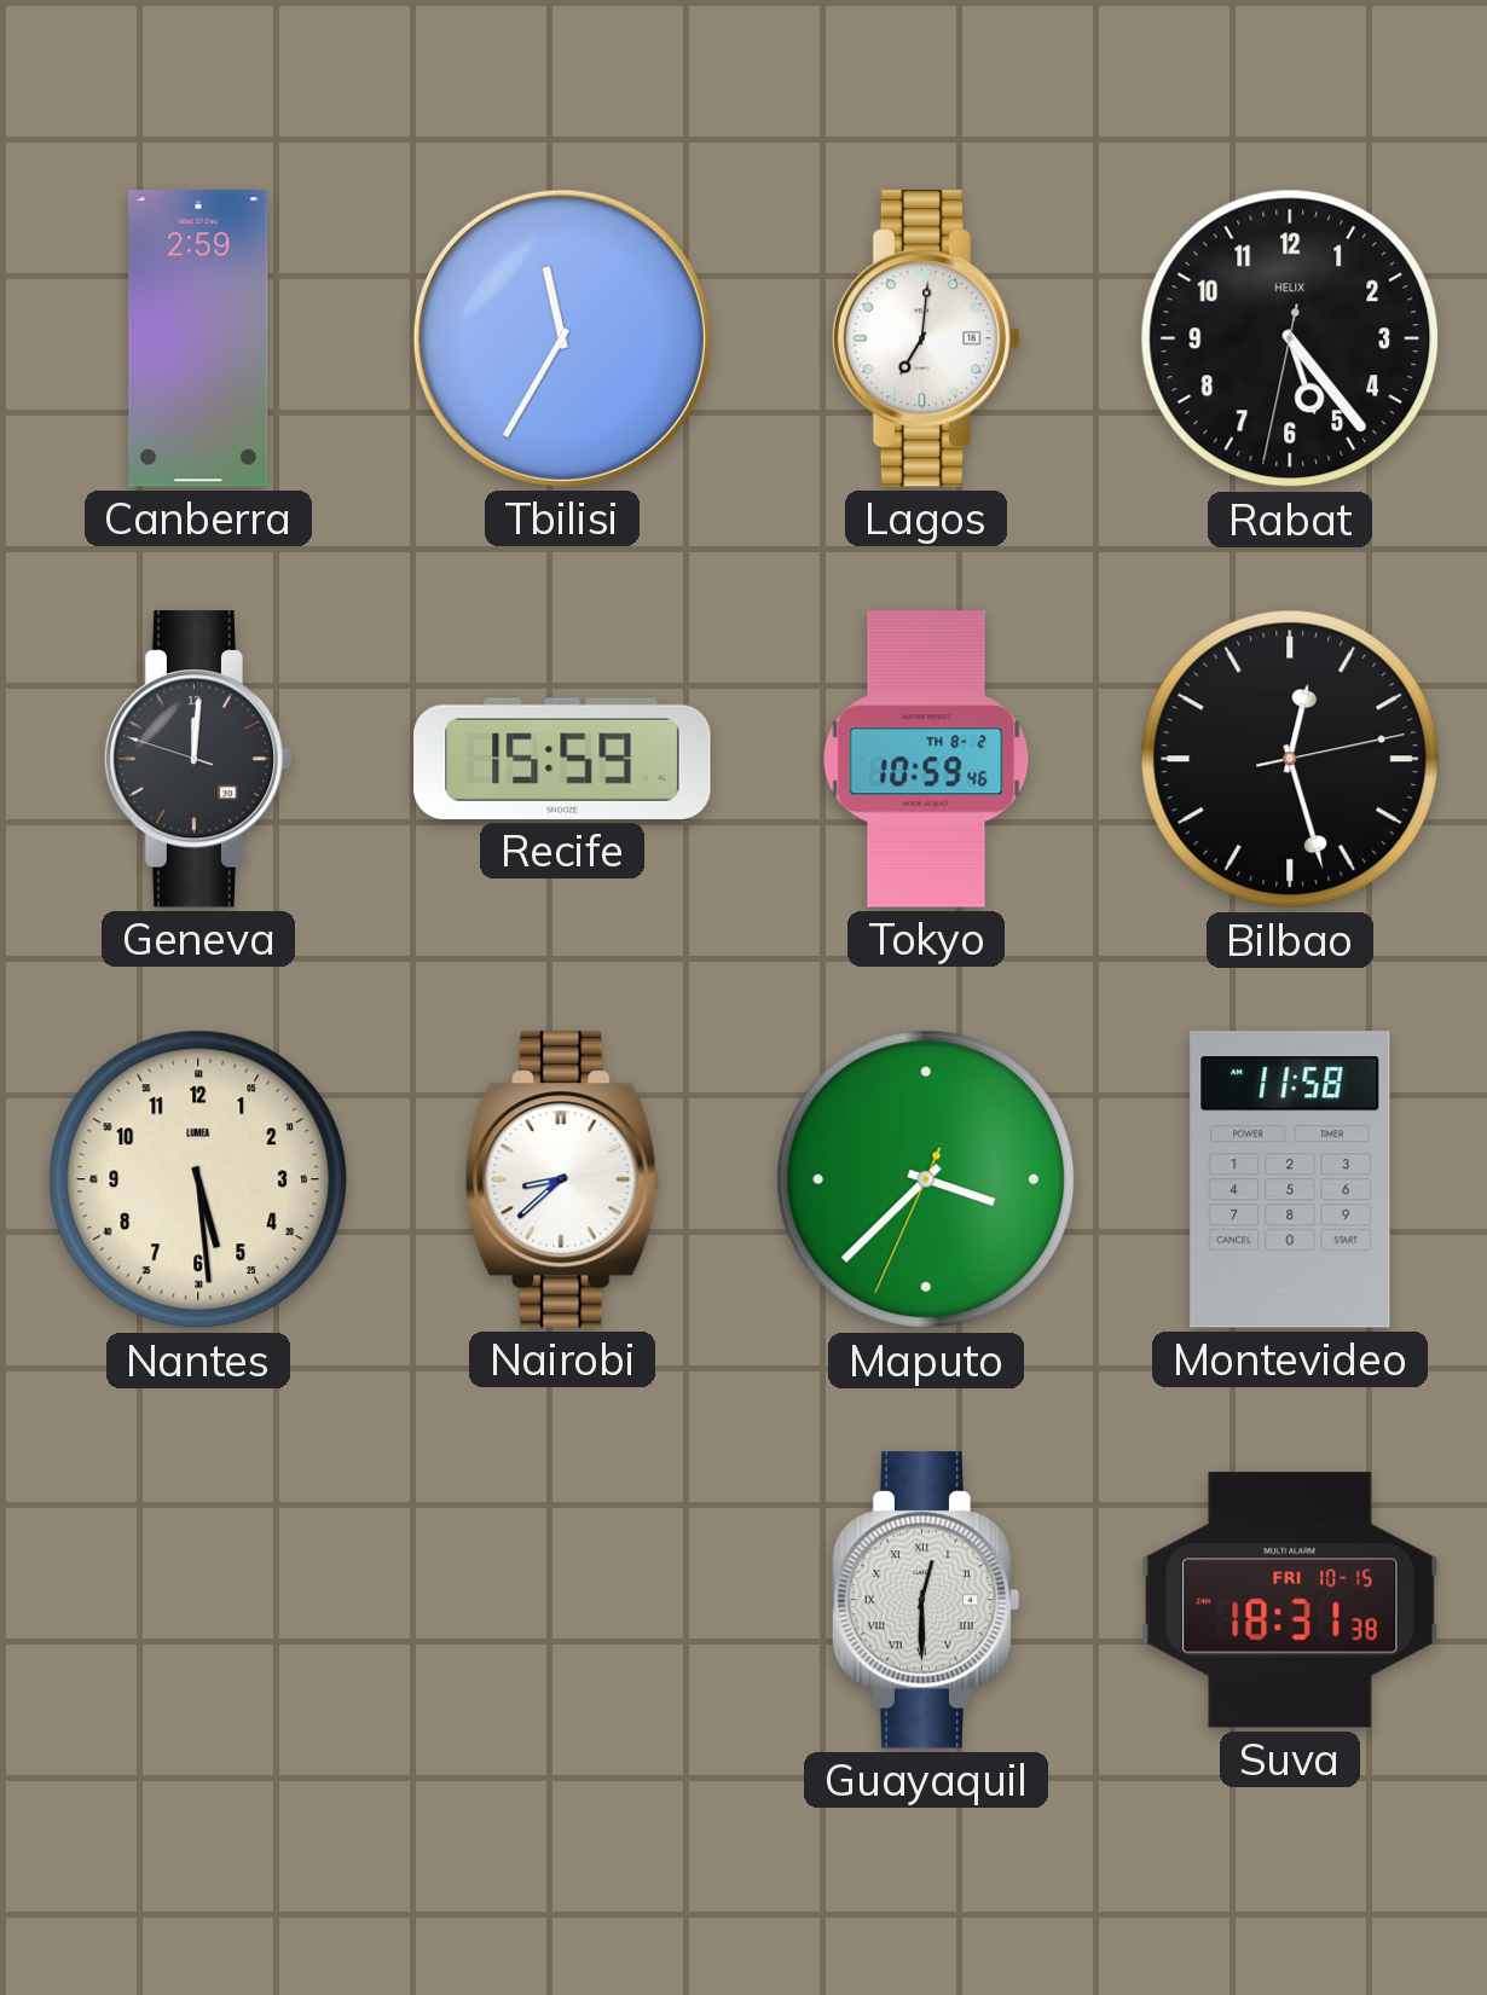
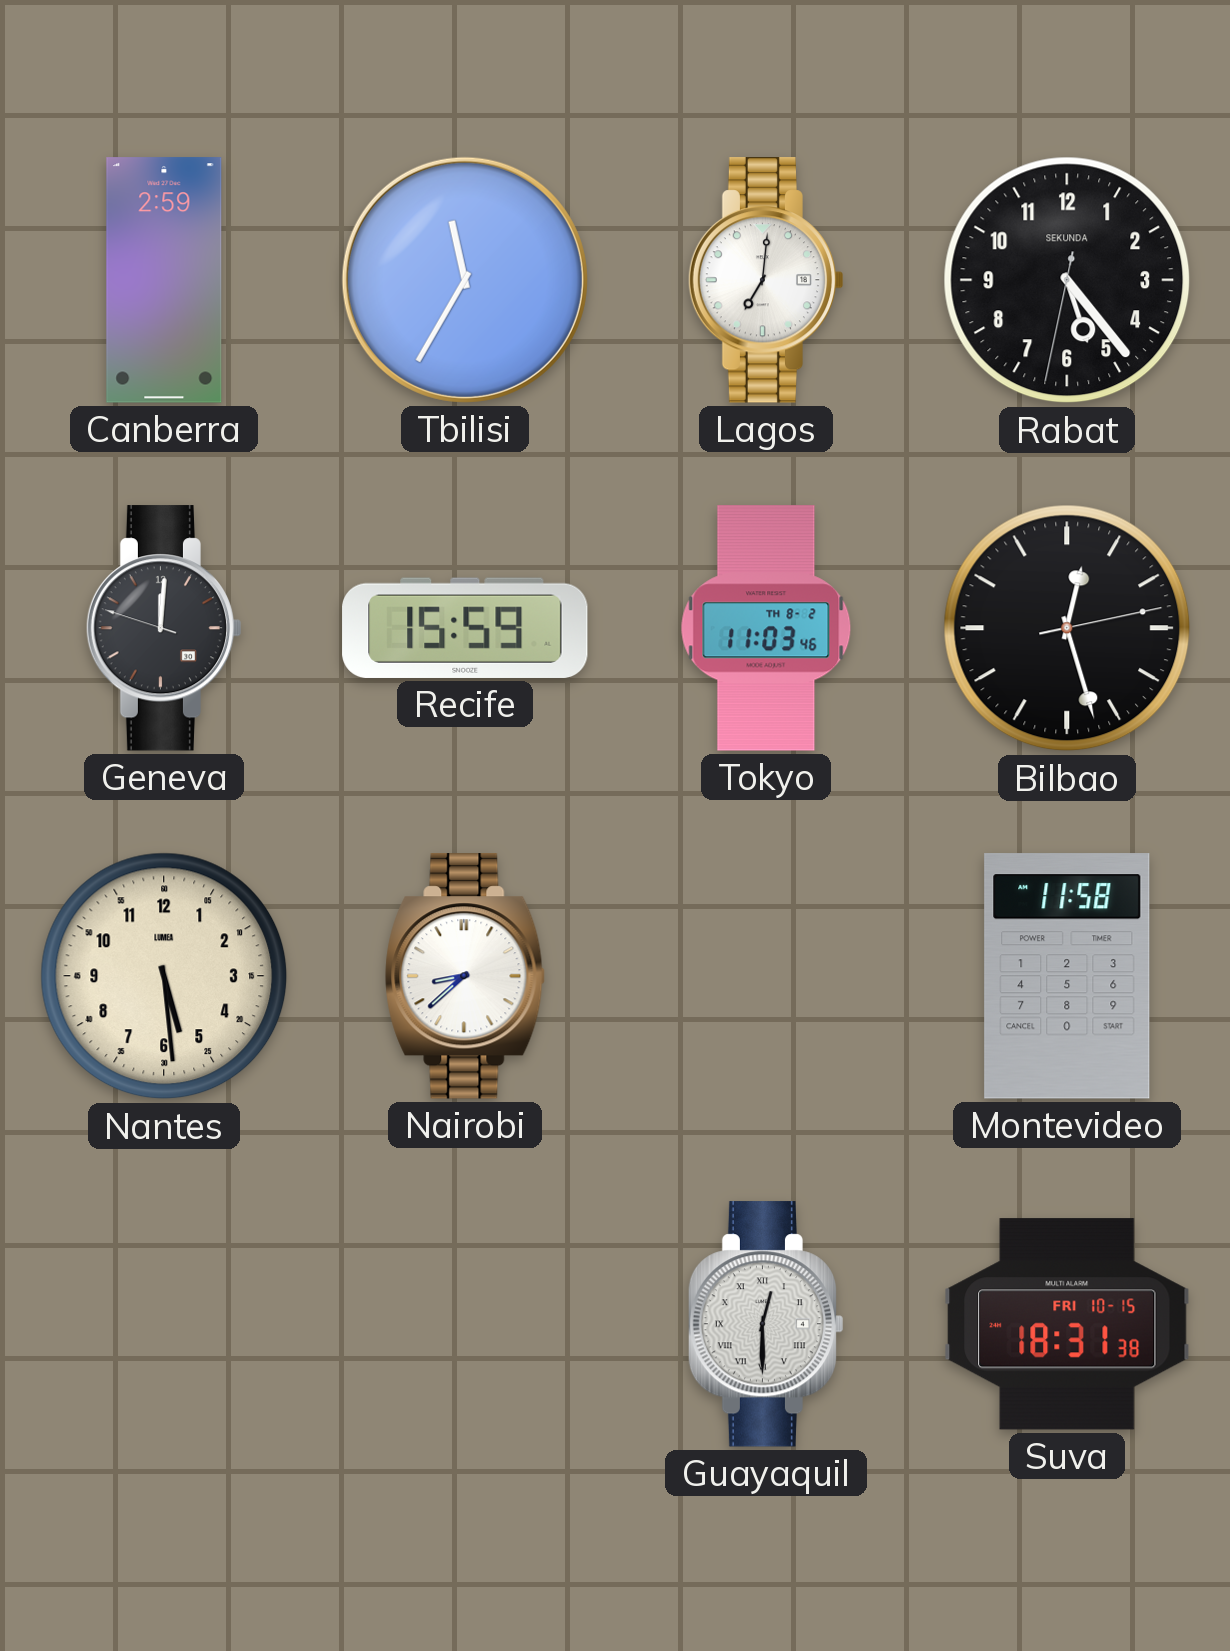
Rabat brand: HELIX -> SEKUNDA (1067, 280)
Tokyo: 10:59 -> 11:03 (766, 628)
Maputo: 3:37 -> none (926, 1179)
